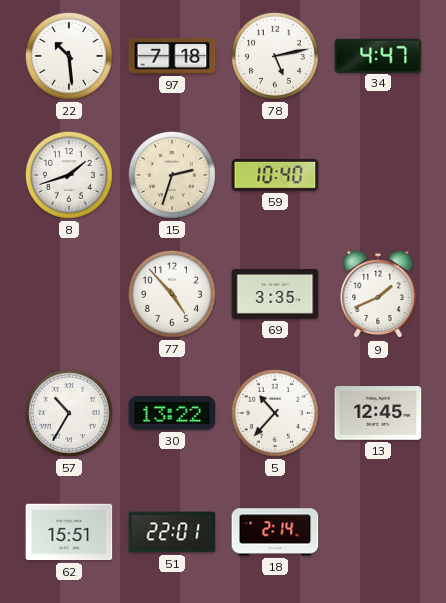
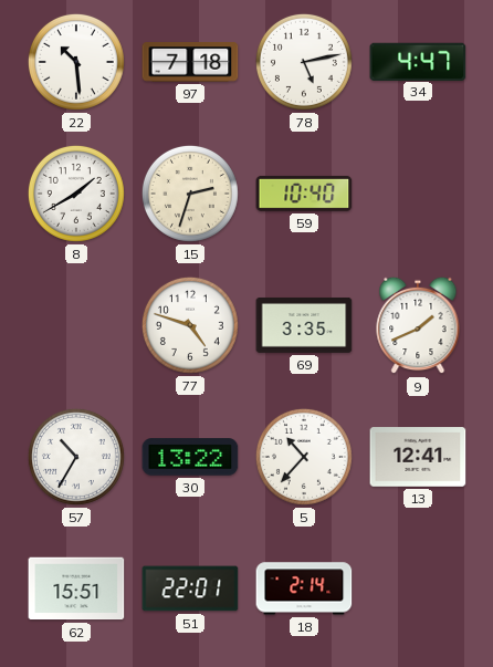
8: 1:42 -> 1:40 (76, 194)
77: 4:53 -> 4:48 (190, 325)
13: 12:45 -> 12:41 (418, 457)
